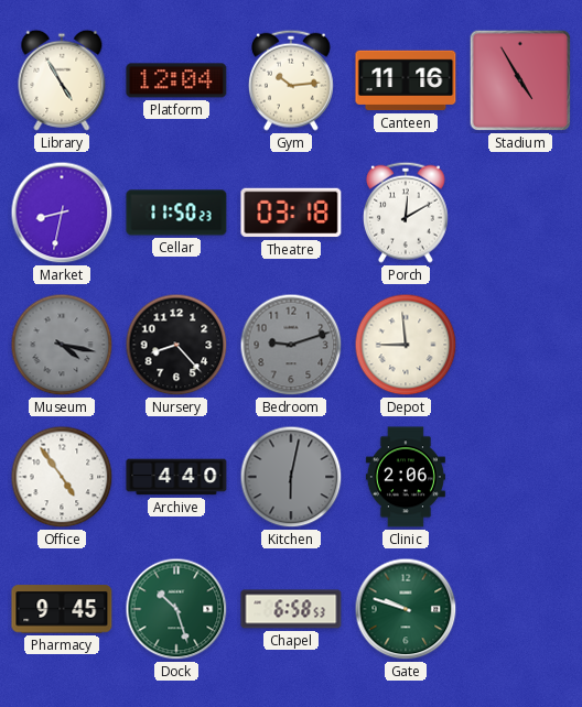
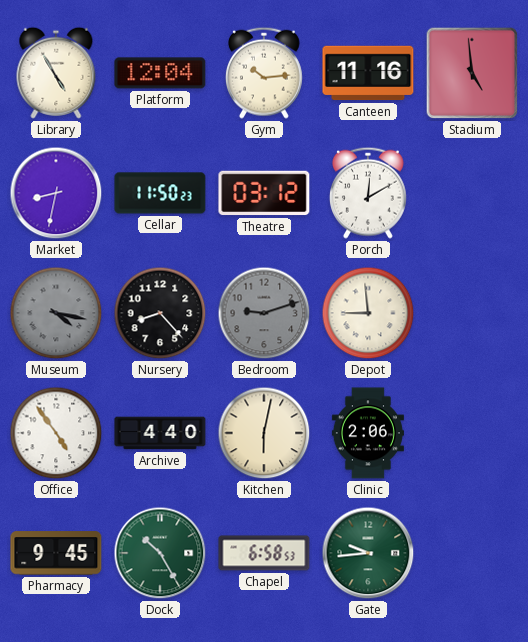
Stadium: 4:55 -> 4:59 (472, 73)
Theatre: 03:18 -> 03:12 (264, 193)
Kitchen dial: grey -> cream (264, 433)
Dock: 10:27 -> 10:25 (160, 553)
Gate: 9:48 -> 9:44 (368, 553)
